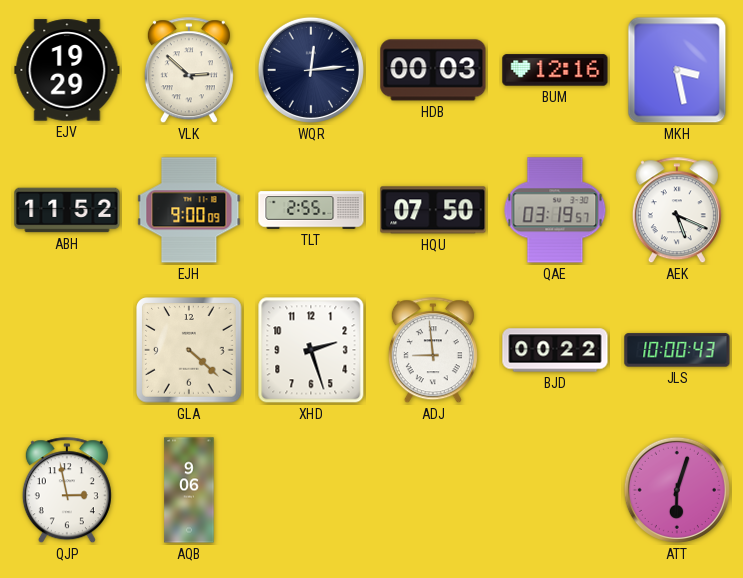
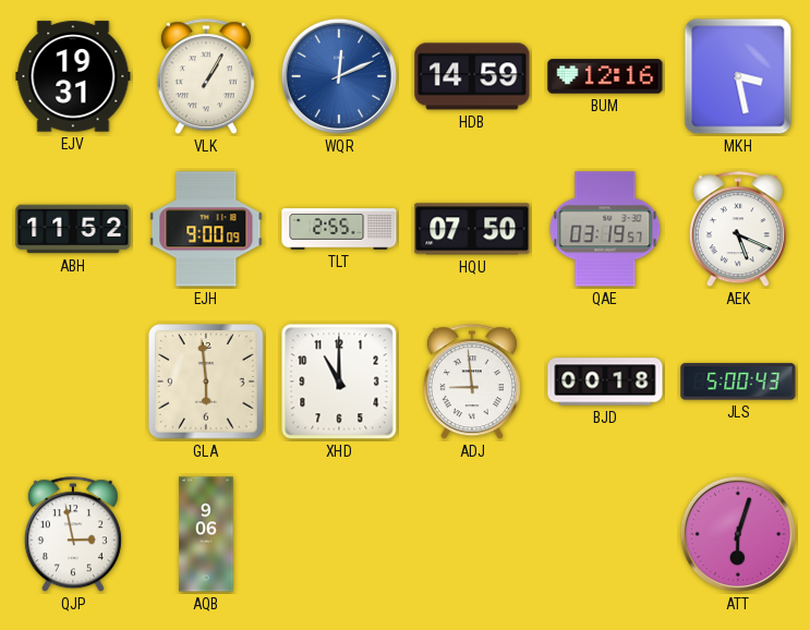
EJV: 19:29 -> 19:31 (73, 76)
VLK: 2:52 -> 1:05 (206, 77)
WQR: 12:14 -> 12:11 (339, 76)
WQR dial: navy -> blue (339, 76)
HDB: 00:03 -> 14:59 (472, 76)
GLA: 4:22 -> 5:59 (206, 381)
XHD: 2:27 -> 11:00 (339, 381)
BJD: 00:22 -> 00:18 (605, 381)
JLS: 10:00 -> 5:00 (738, 381)
